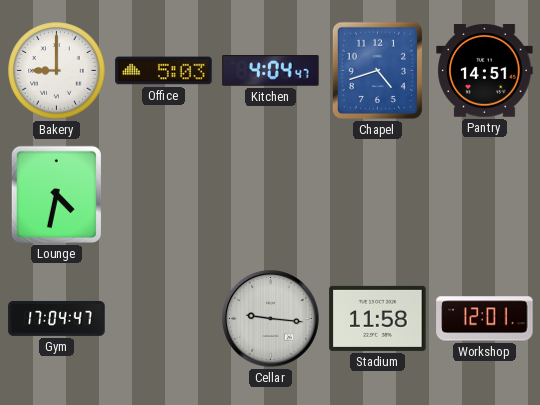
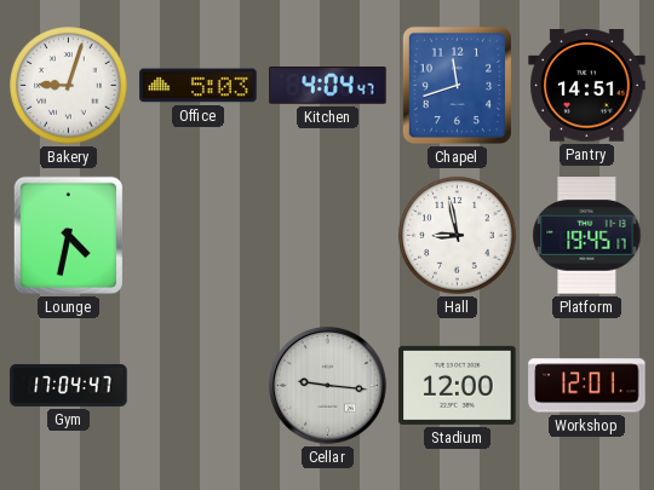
Bakery: 9:00 -> 9:03 (69, 86)
Chapel: 4:42 -> 11:42 (457, 85)
Hall: none -> 8:58 (458, 236)
Platform: none -> 19:45 (587, 236)
Stadium: 11:58 -> 12:00 (458, 385)
